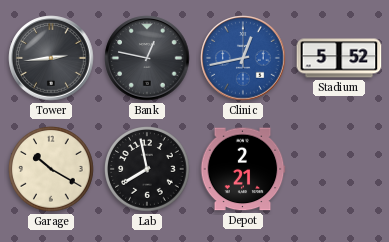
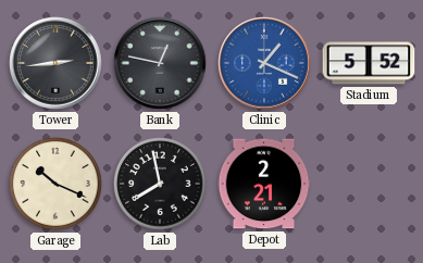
Clinic: 12:43 -> 1:19 (264, 63)
Garage: 10:20 -> 10:19 (57, 185)
